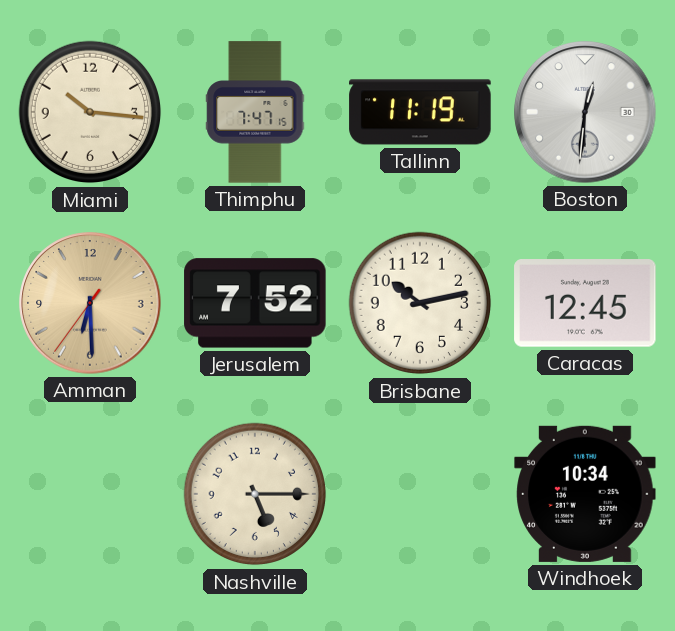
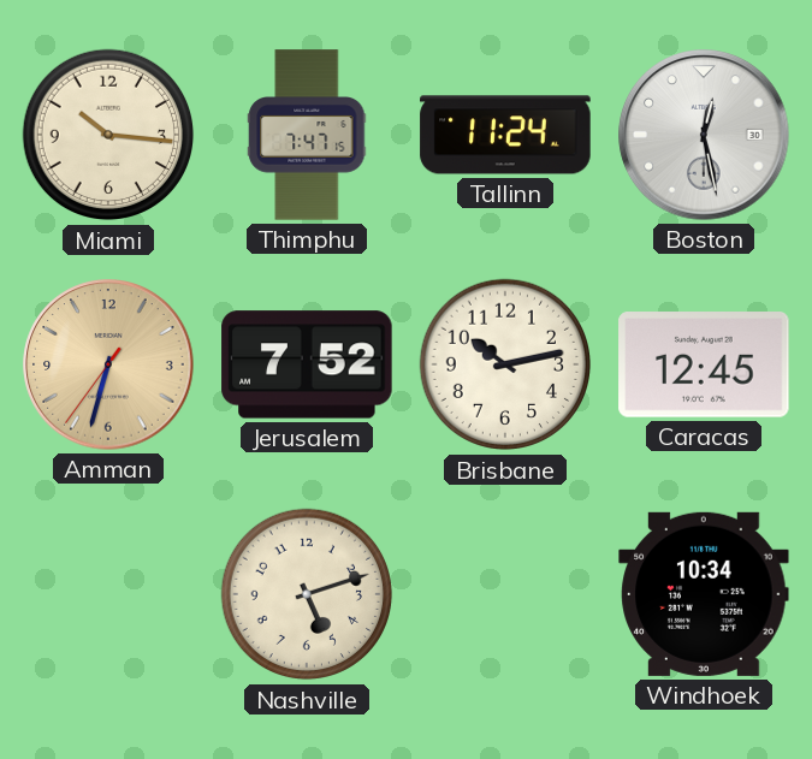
Tallinn: 11:19 -> 11:24 (505, 135)
Boston: 12:31 -> 12:28 (704, 135)
Amman: 6:29 -> 6:32 (108, 364)
Nashville: 5:15 -> 5:12 (307, 594)
